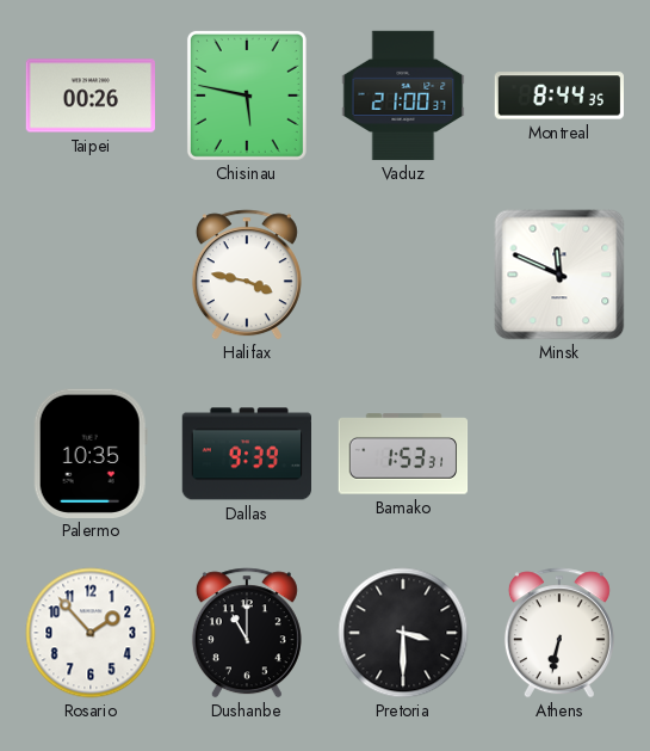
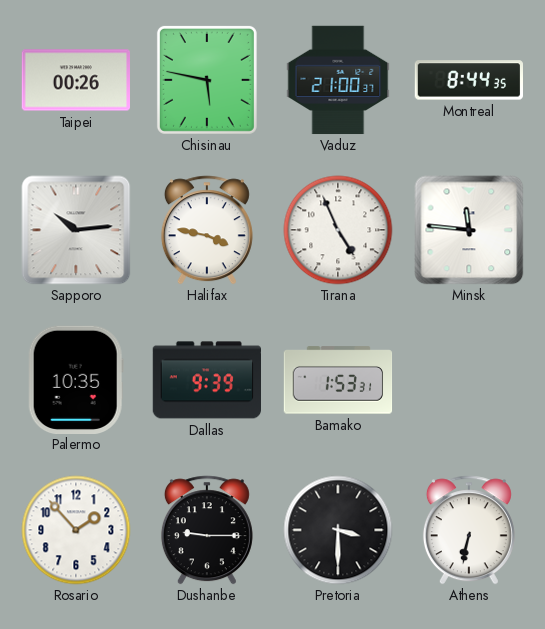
Sapporo: none -> 10:14 (76, 230)
Tirana: none -> 4:56 (338, 230)
Minsk: 11:49 -> 11:46 (469, 230)
Dushanbe: 11:00 -> 9:15 (207, 530)
